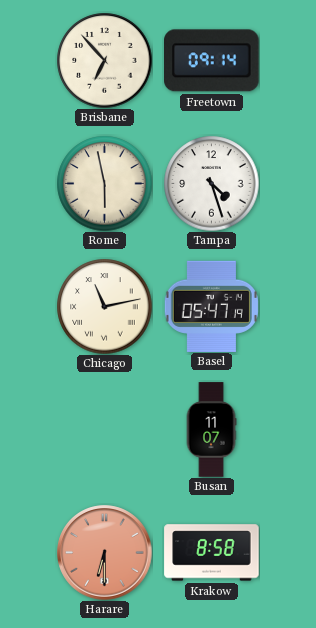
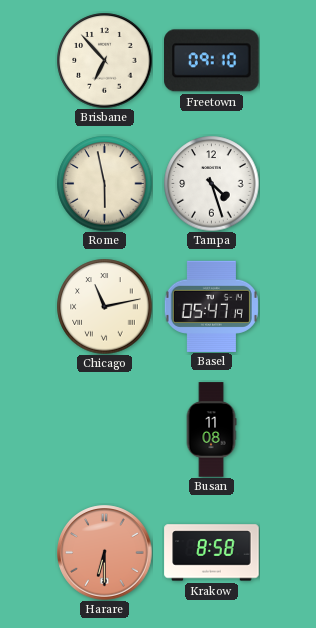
Freetown: 09:14 -> 09:10 (212, 61)
Busan: 11:07 -> 11:08 (211, 430)
